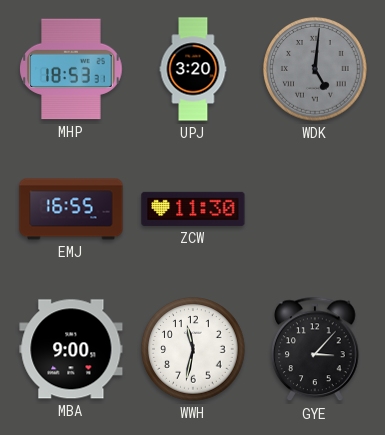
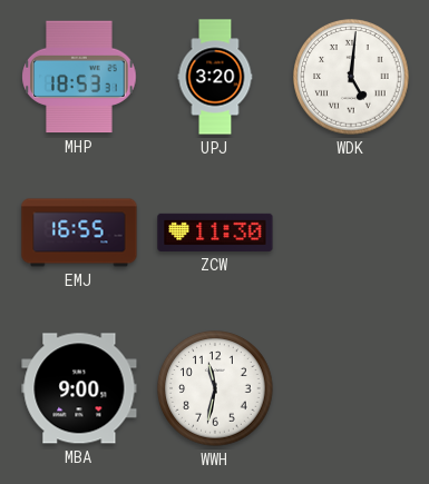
WDK dial: grey -> white (351, 77)
GYE: 3:07 -> none (315, 349)
